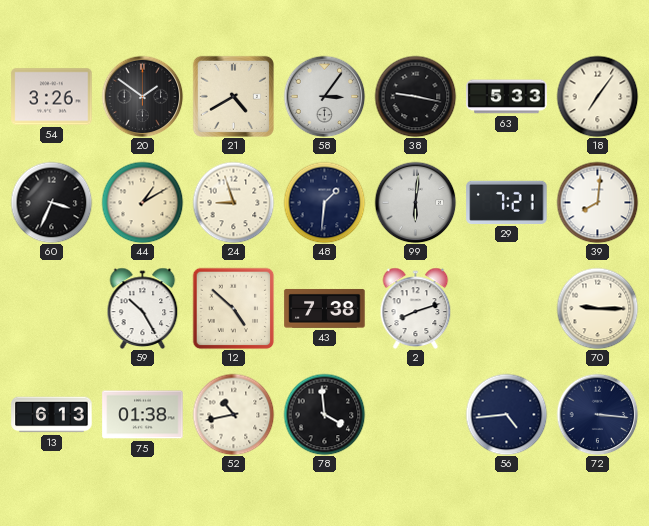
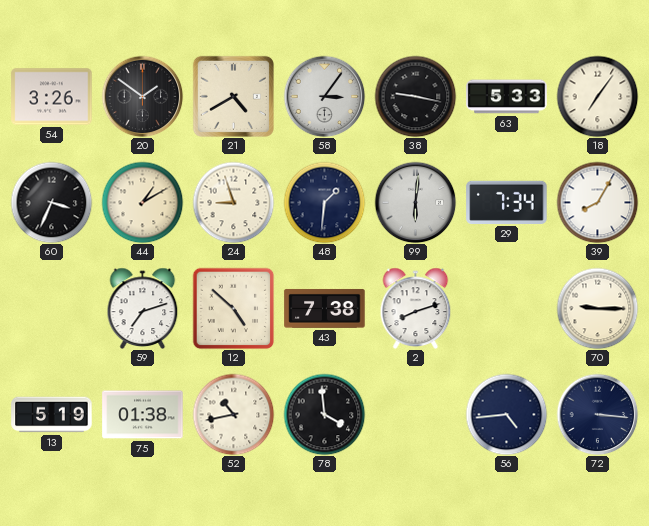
29: 7:21 -> 7:34 (507, 202)
39: 8:01 -> 8:05 (597, 202)
59: 10:25 -> 7:12 (143, 308)
13: 6:13 -> 5:19 (52, 415)
